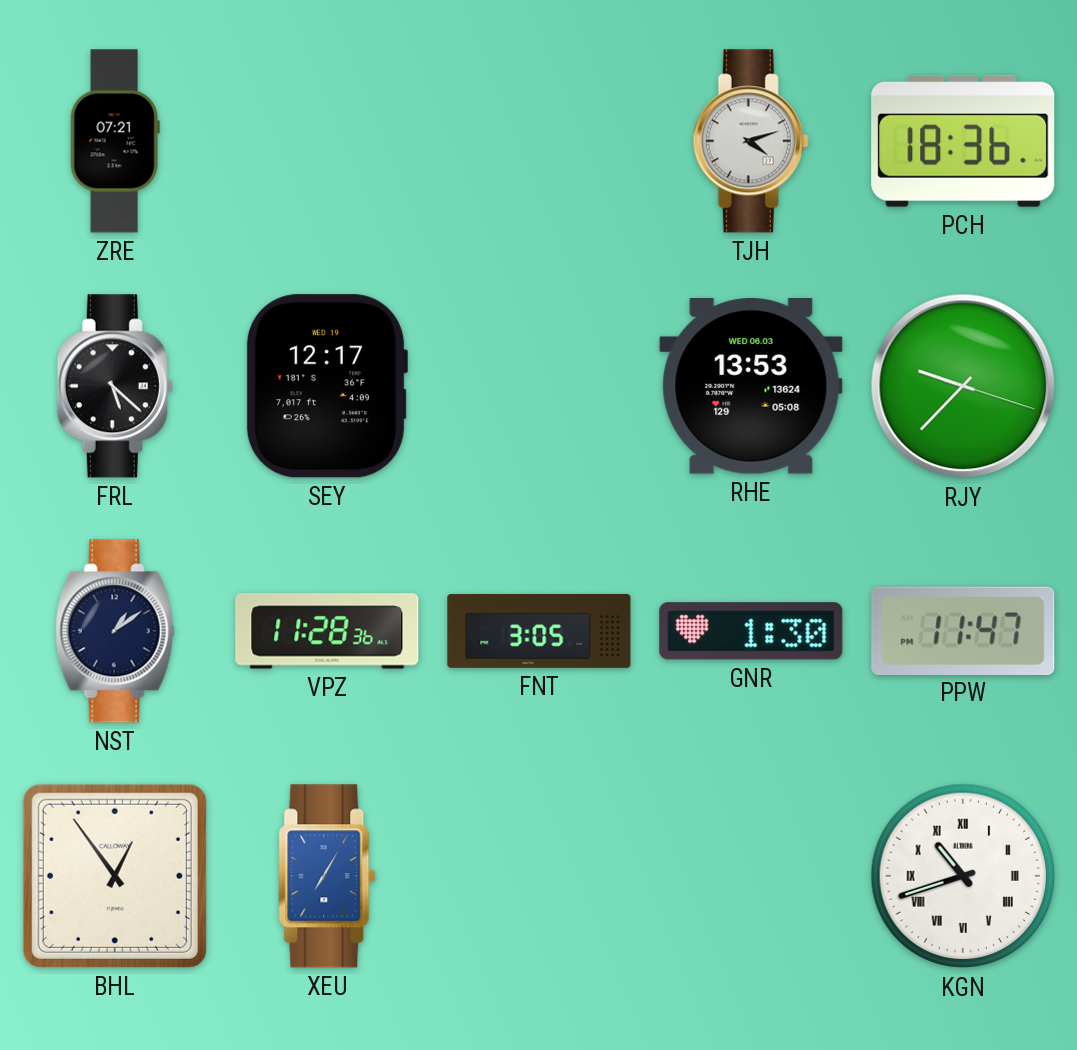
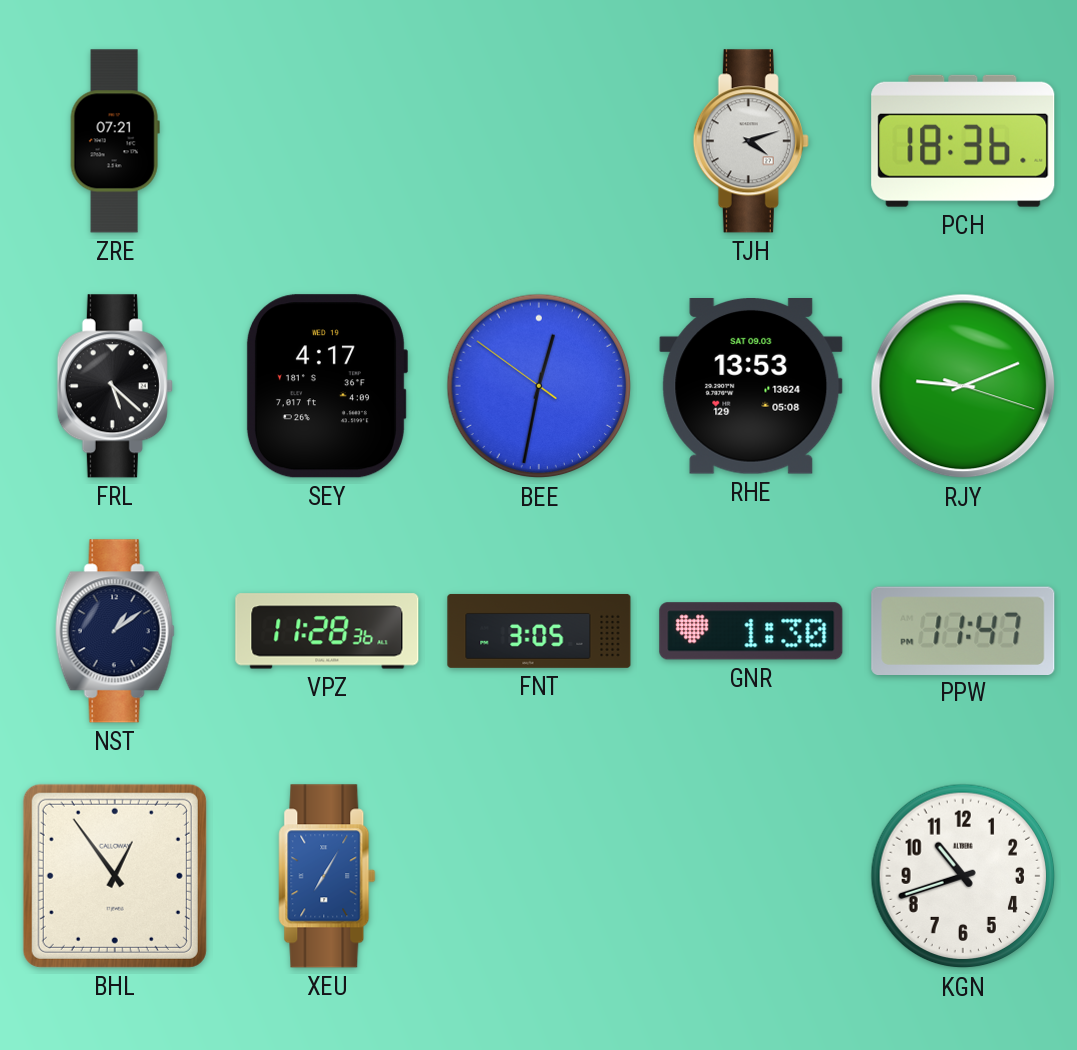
SEY: 12:17 -> 4:17 (326, 386)
BEE: none -> 12:31 (539, 386)
RHE date: WED 06.03 -> SAT 09.03 (751, 387)
RJY: 9:37 -> 9:11 (963, 386)
KGN numerals: Roman -> Arabic (963, 876)
